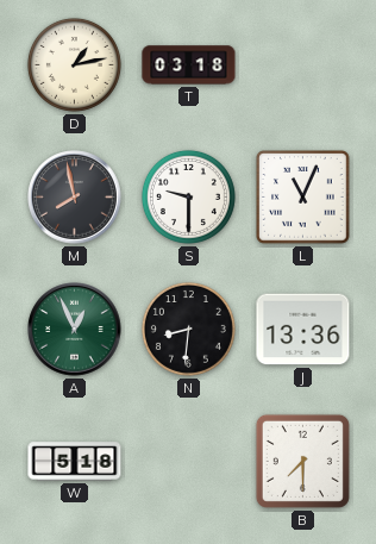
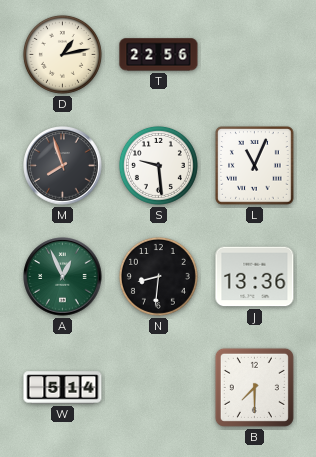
T: 03:18 -> 22:56 (159, 55)
M: 7:58 -> 7:57 (63, 166)
S: 9:30 -> 9:29 (158, 165)
W: 5:18 -> 5:14 (63, 388)
